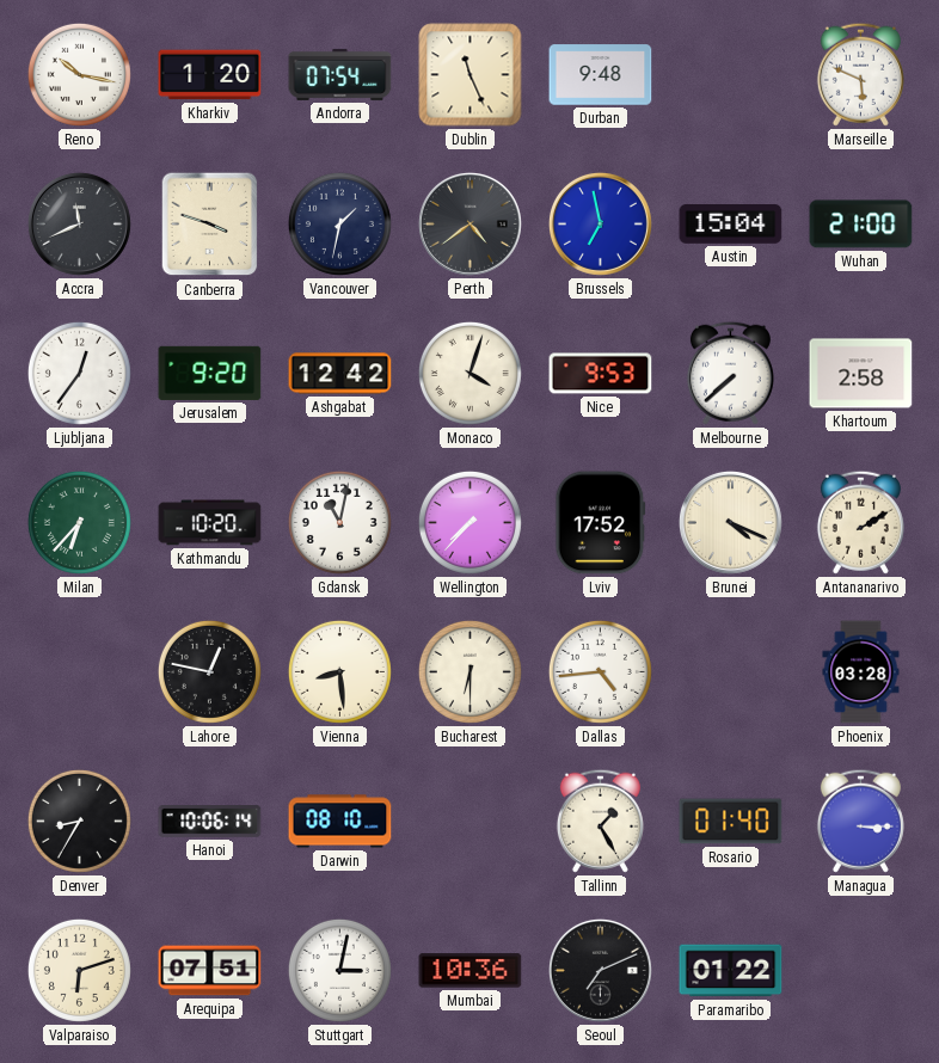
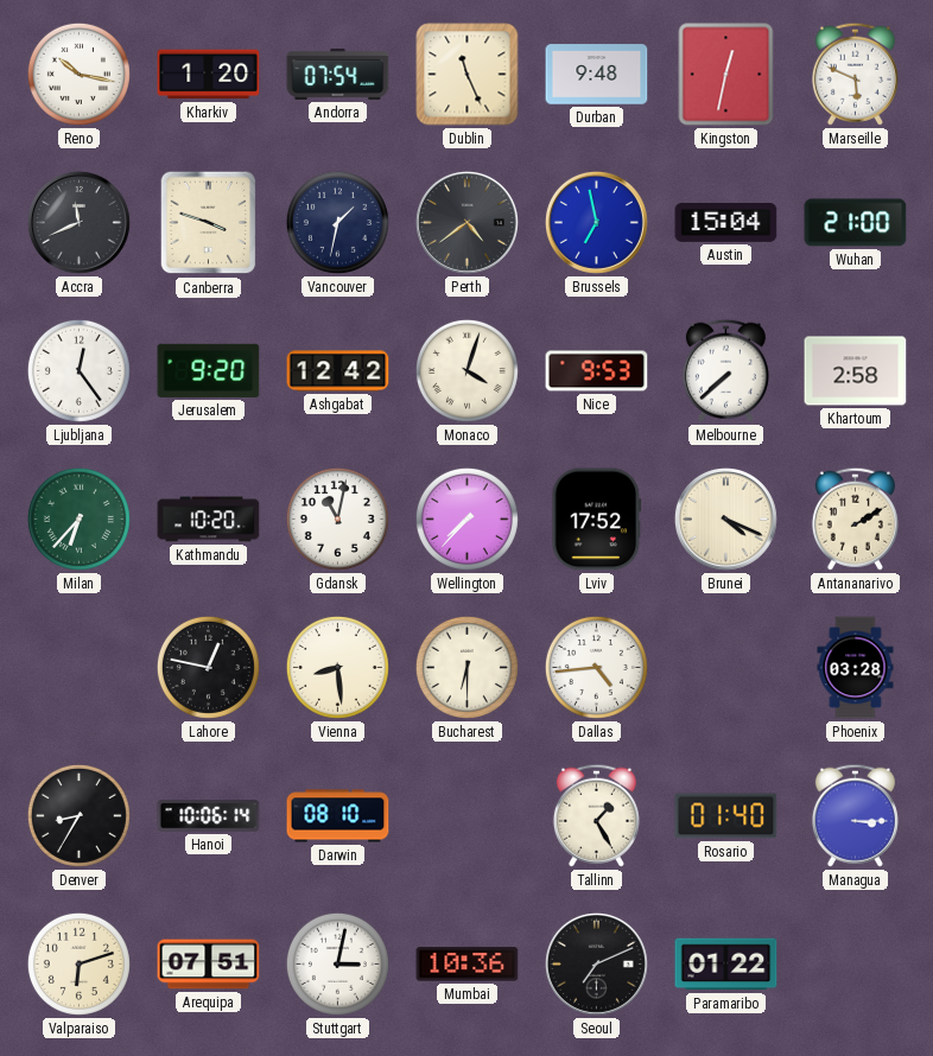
Kingston: none -> 12:32 (726, 75)
Ljubljana: 12:36 -> 12:24 (78, 370)
